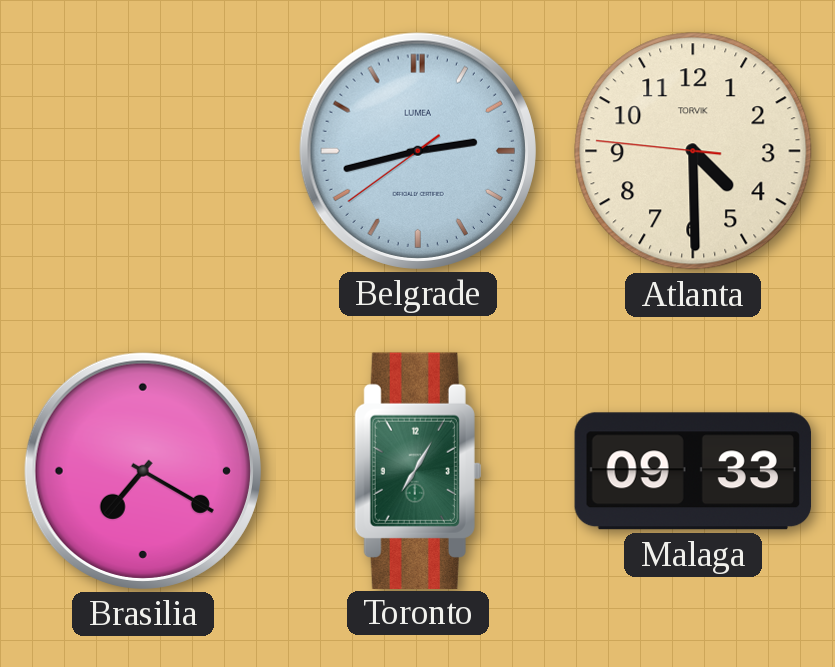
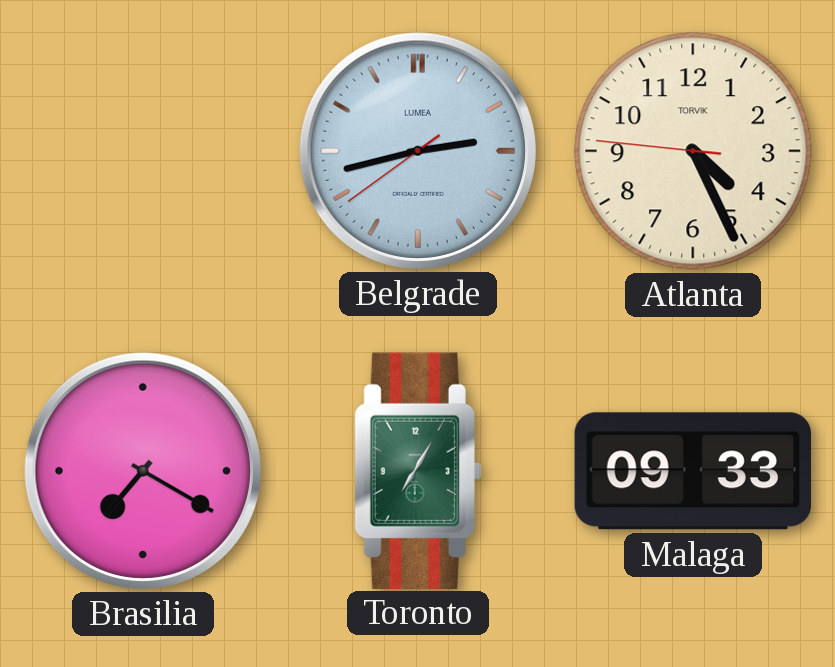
Atlanta: 4:29 -> 4:25 (693, 151)
